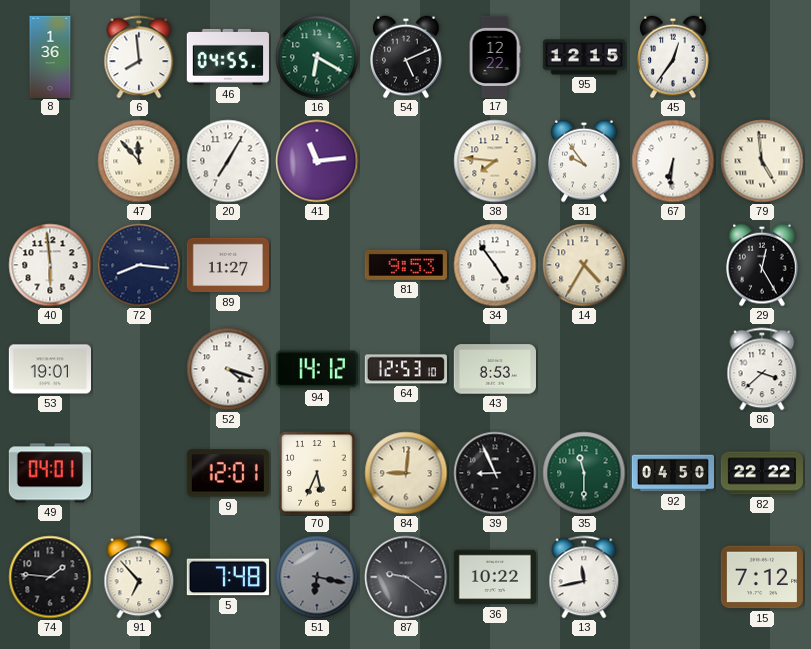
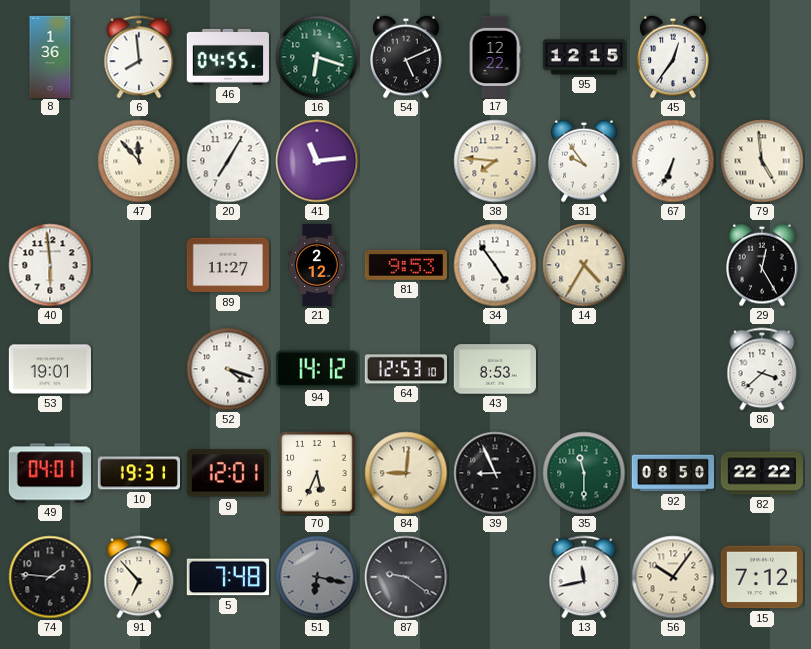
16: 6:20 -> 6:18 (317, 57)
67: 6:31 -> 6:34 (673, 161)
72: 8:16 -> none (139, 265)
21: none -> 2:12 (317, 265)
10: none -> 19:31 (138, 473)
92: 04:50 -> 08:50 (672, 473)
36: 10:22 -> none (495, 577)
56: none -> 10:06 (673, 577)
